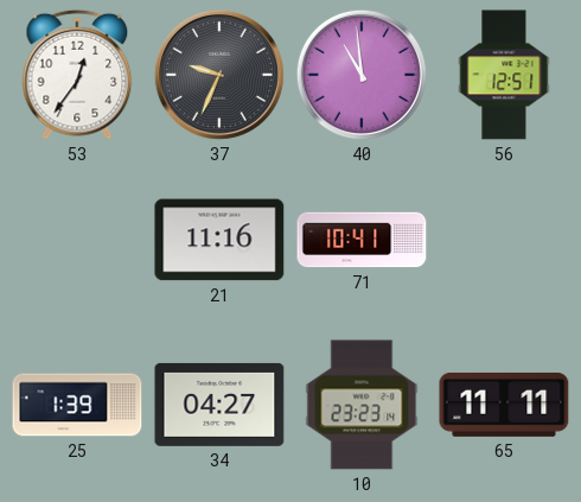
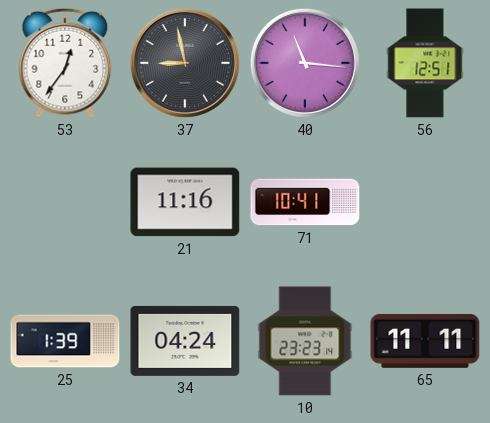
37: 9:34 -> 8:58 (185, 63)
40: 10:59 -> 11:16 (305, 63)
34: 04:27 -> 04:24 (185, 341)
